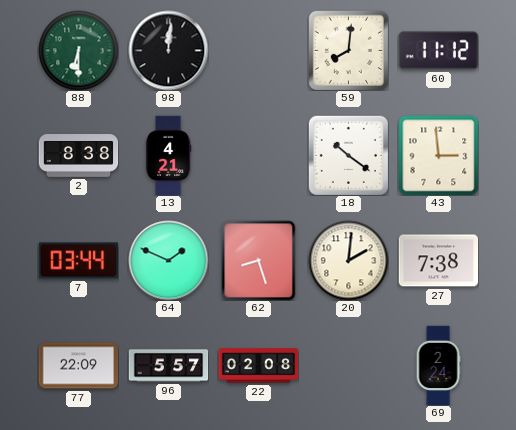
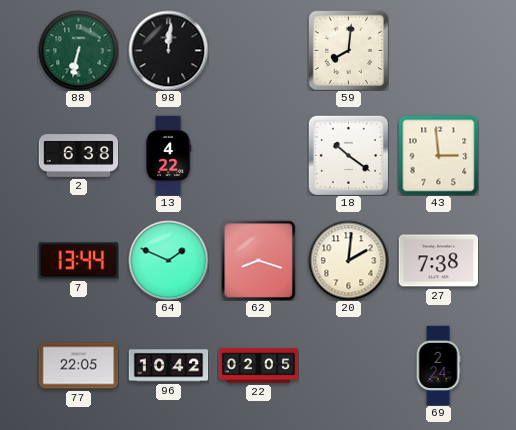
88: 6:30 -> 6:32 (78, 50)
60: 11:12 -> none (438, 51)
2: 8:38 -> 6:38 (78, 156)
13: 4:21 -> 4:22 (168, 155)
7: 03:44 -> 13:44 (78, 261)
62: 8:27 -> 8:18 (259, 260)
77: 22:09 -> 22:05 (78, 366)
96: 5:57 -> 10:42 (168, 366)
22: 02:08 -> 02:05 (258, 366)
